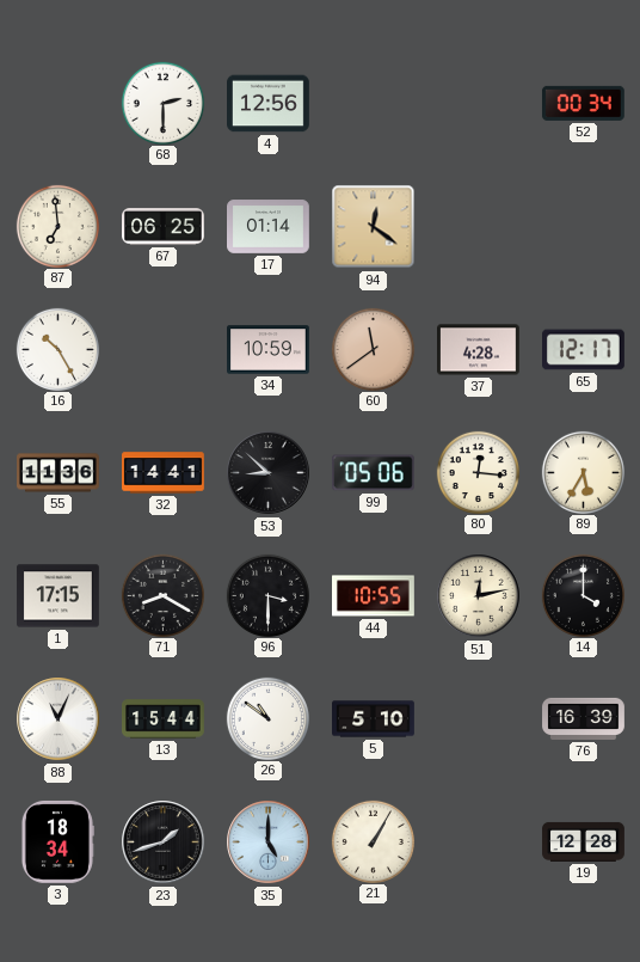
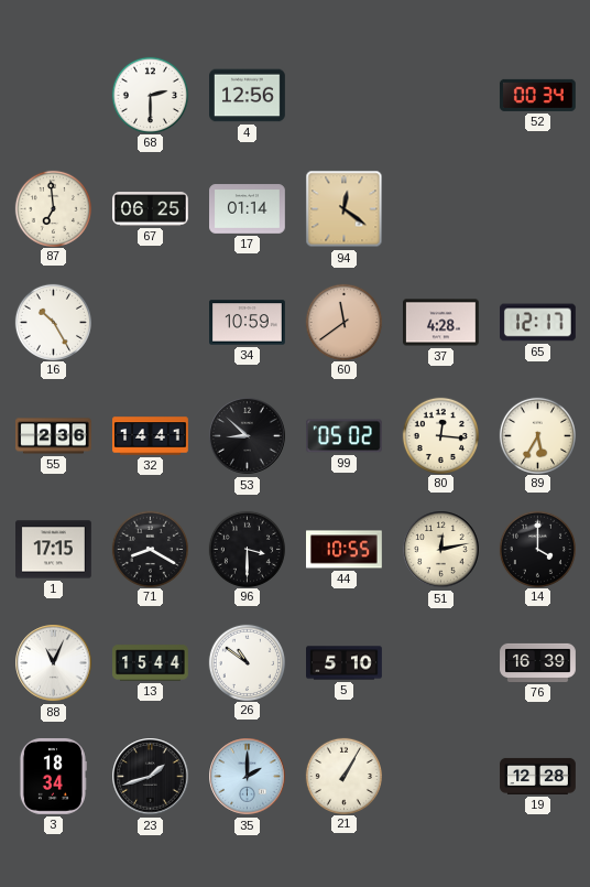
55: 11:36 -> 2:36 (54, 436)
99: 05:06 -> 05:02 (343, 436)
35: 5:00 -> 2:00 (248, 777)
